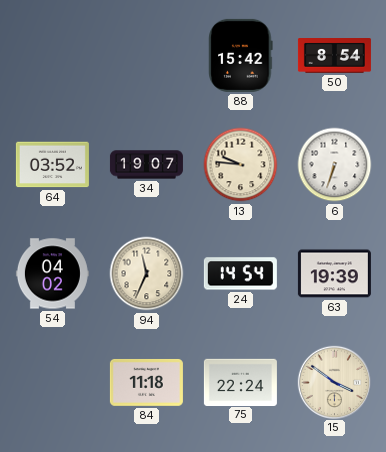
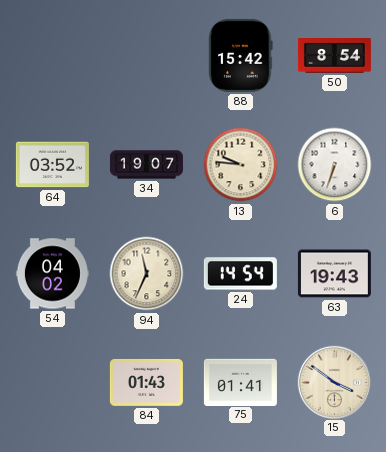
63: 19:39 -> 19:43 (334, 274)
84: 11:18 -> 01:43 (146, 382)
75: 22:24 -> 01:41 (240, 382)
